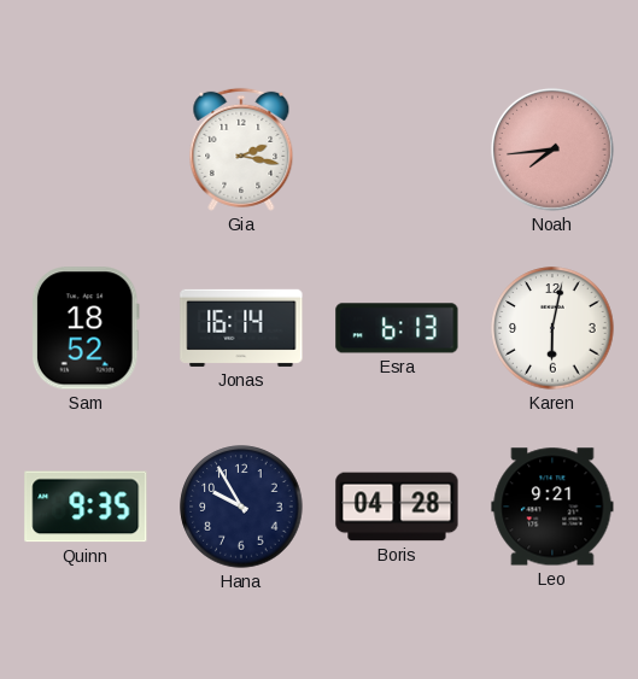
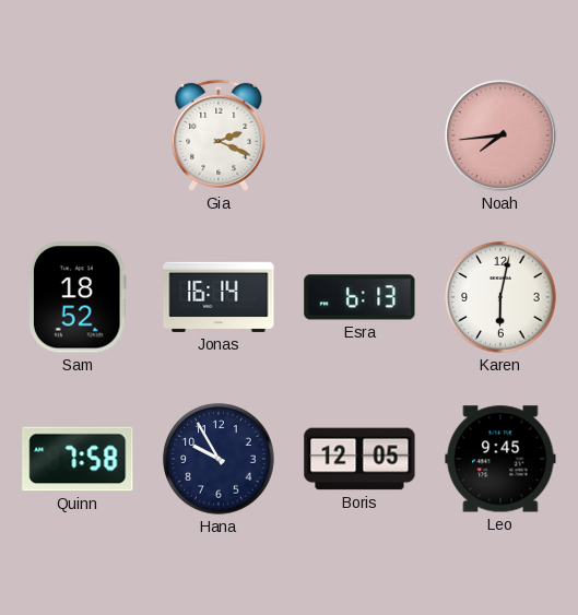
Gia: 2:17 -> 2:19 (219, 135)
Quinn: 9:35 -> 7:58 (78, 459)
Boris: 04:28 -> 12:05 (359, 459)
Leo: 9:21 -> 9:45 (500, 459)
